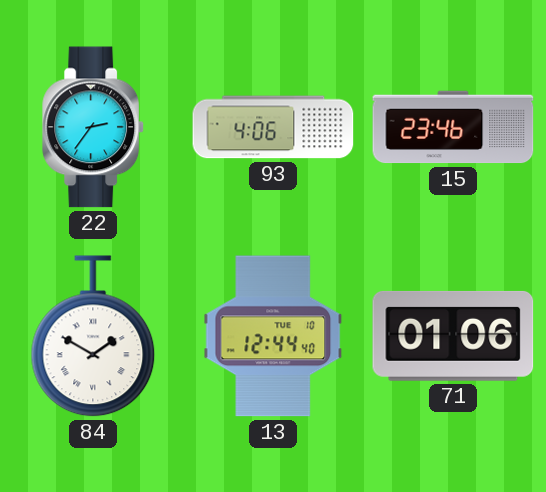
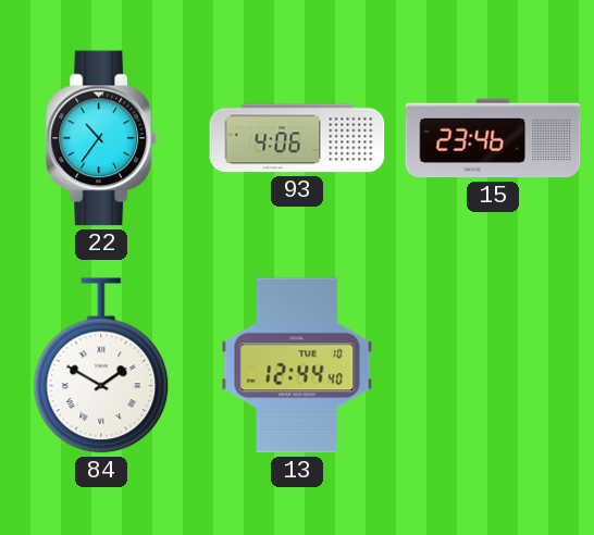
22: 2:36 -> 10:36 (102, 138)
71: 01:06 -> none (453, 336)
